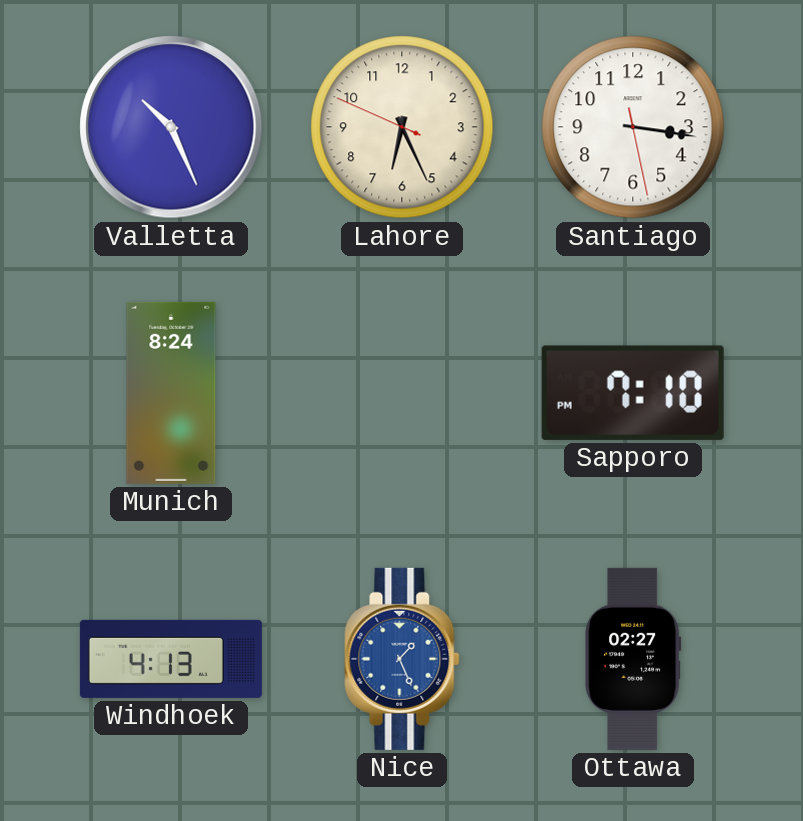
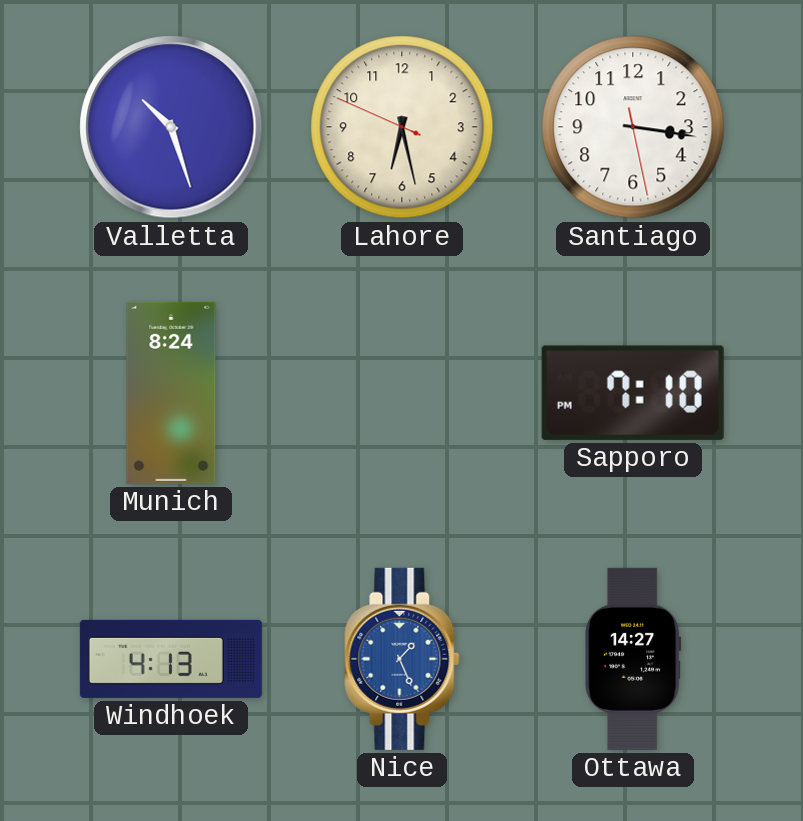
Valletta: 10:26 -> 10:27 (171, 127)
Lahore: 6:25 -> 6:27 (402, 127)
Ottawa: 02:27 -> 14:27 (633, 659)
